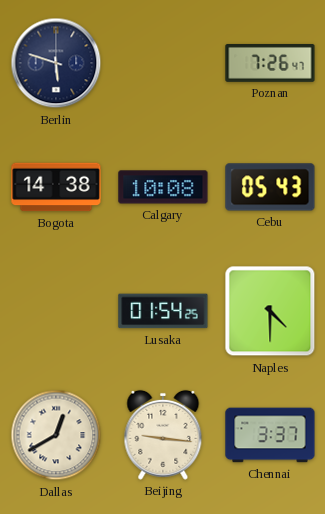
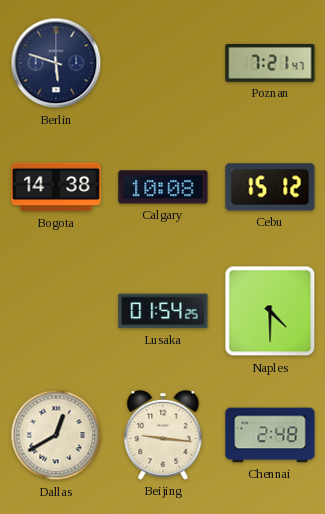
Poznan: 7:26 -> 7:21 (270, 63)
Cebu: 05:43 -> 15:12 (270, 187)
Chennai: 3:37 -> 2:48 (270, 435)
